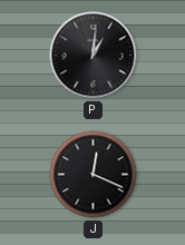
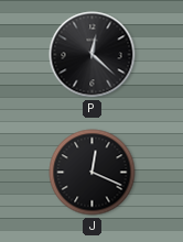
P: 1:01 -> 12:22 (93, 55)
